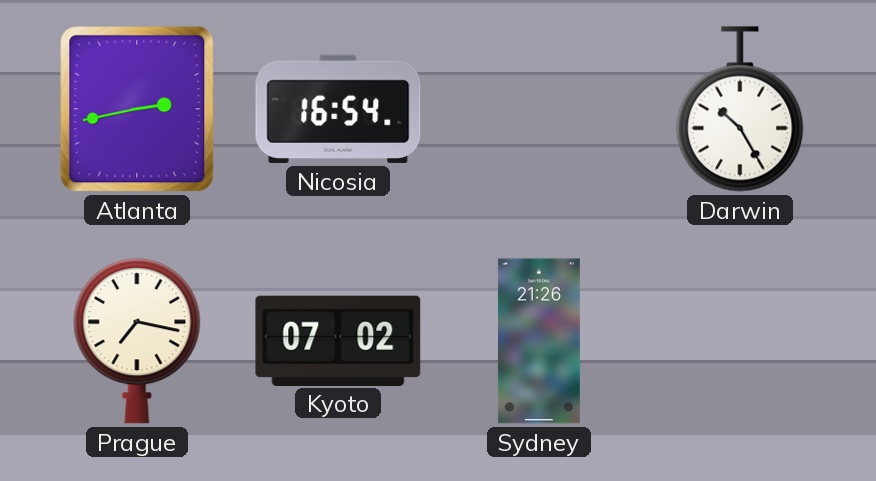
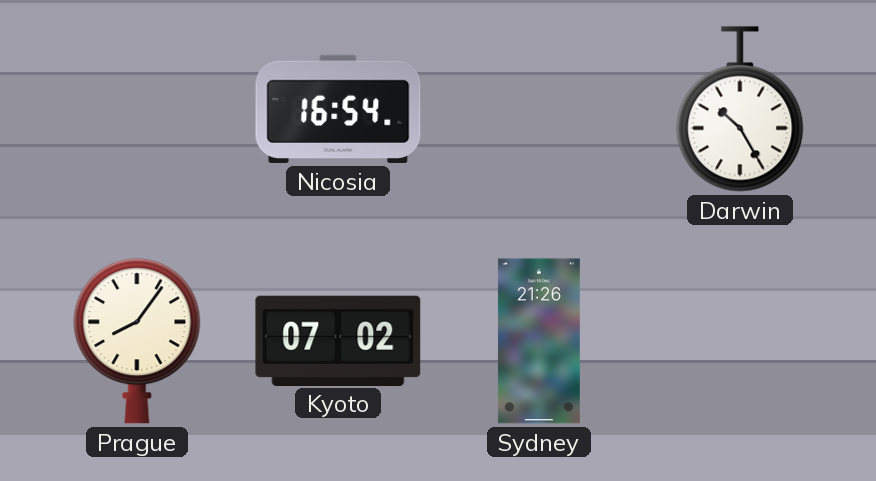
Atlanta: 2:43 -> none (137, 109)
Prague: 7:17 -> 8:06 (137, 341)
